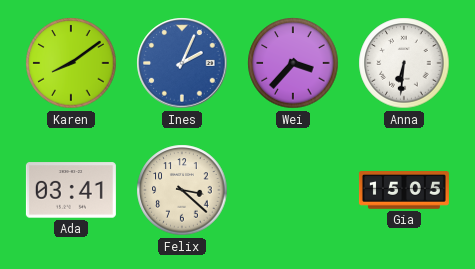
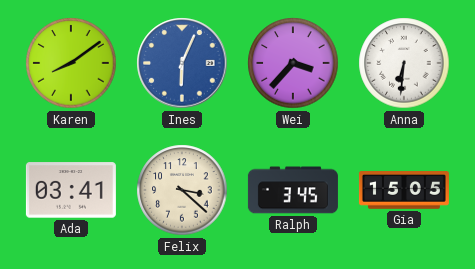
Ines: 2:04 -> 6:04 (182, 63)
Ralph: none -> 3:45 (293, 190)
